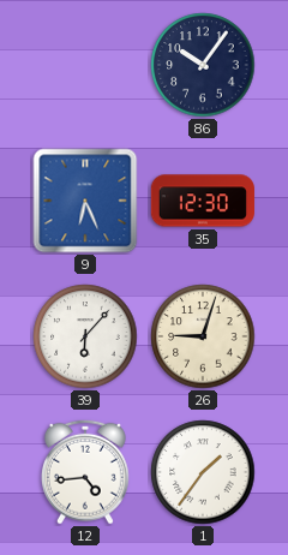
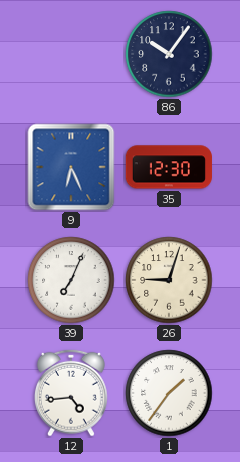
39: 6:07 -> 7:04 (71, 280)
